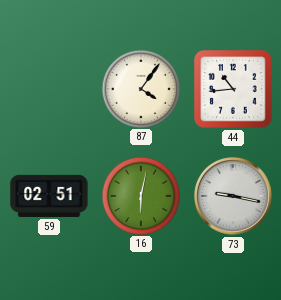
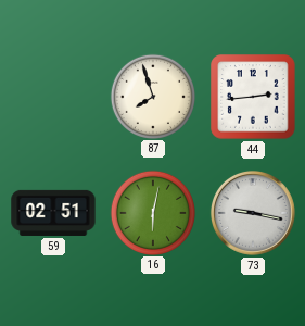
87: 4:06 -> 7:57 (152, 96)
44: 10:44 -> 2:44 (253, 97)
